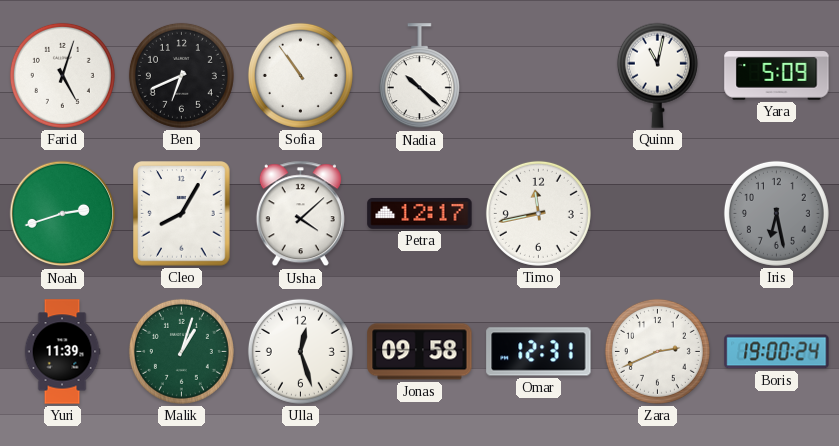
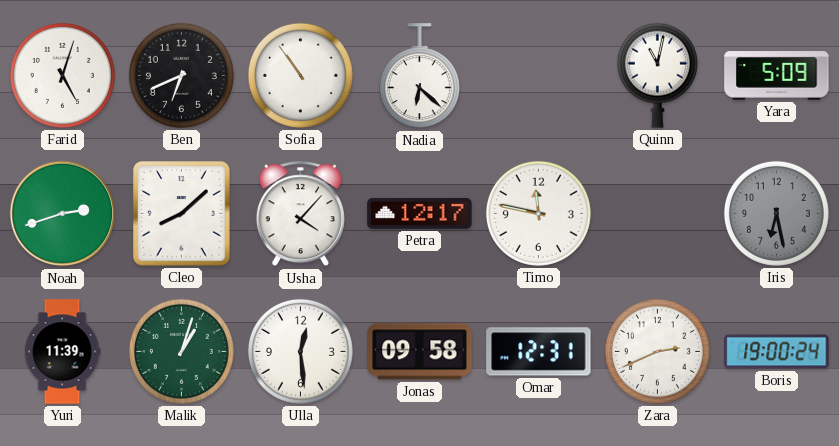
Nadia: 10:22 -> 6:22 (419, 76)
Cleo: 8:05 -> 8:08 (182, 214)
Usha: 4:08 -> 4:07 (300, 214)
Timo: 11:43 -> 11:47 (538, 213)
Ulla: 12:27 -> 12:29 (300, 351)
